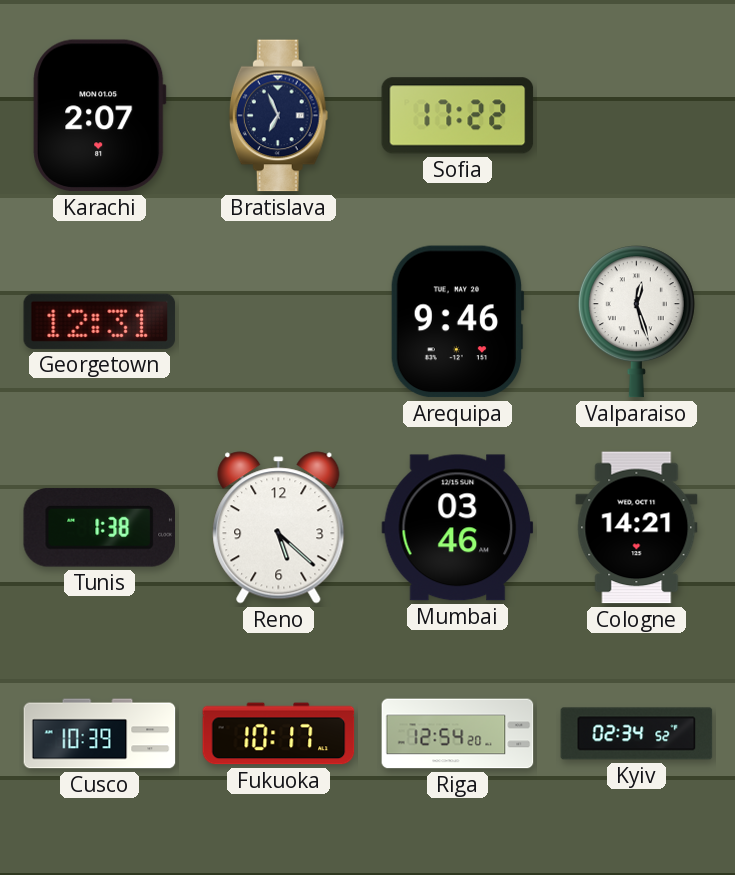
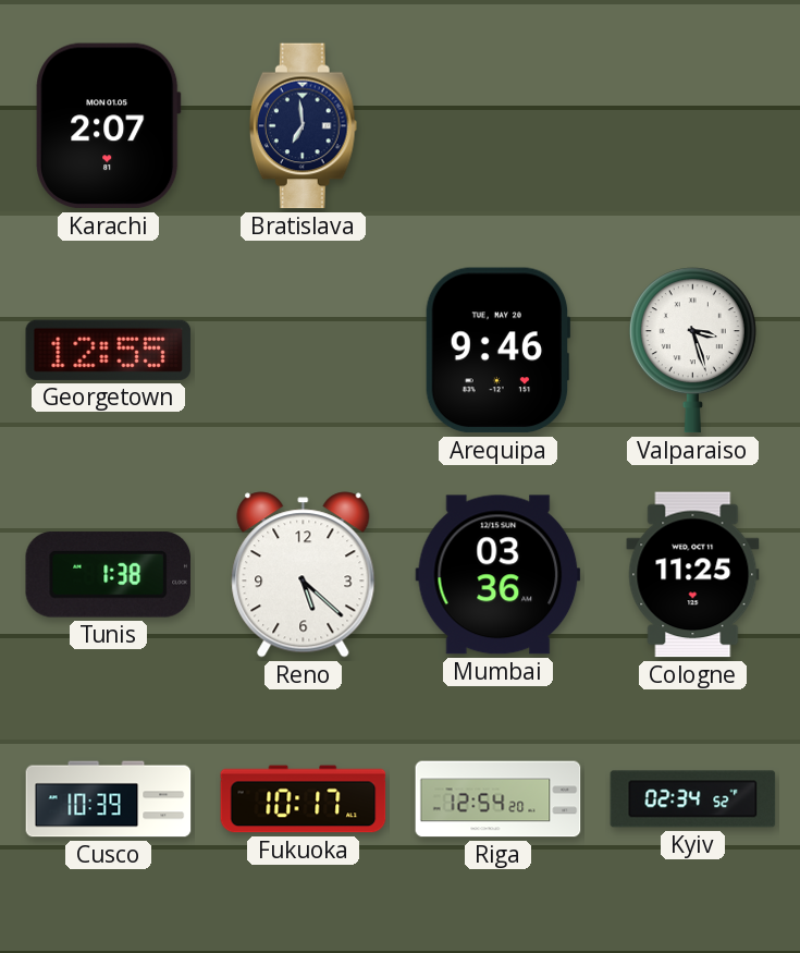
Bratislava: 6:56 -> 6:59 (303, 126)
Sofia: 17:22 -> none (458, 116)
Georgetown: 12:31 -> 12:55 (109, 350)
Valparaiso: 12:27 -> 3:27 (692, 351)
Mumbai: 03:46 -> 03:36 (499, 575)
Cologne: 14:21 -> 11:25 (693, 575)
